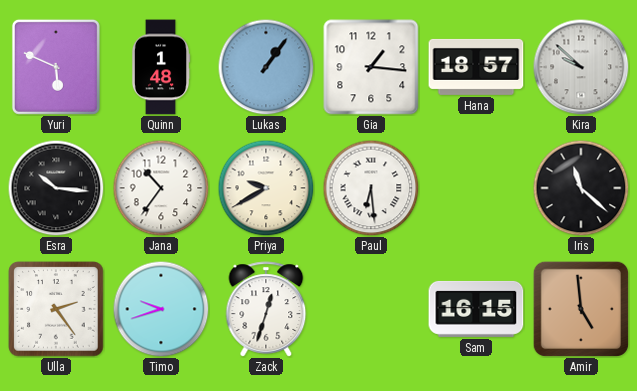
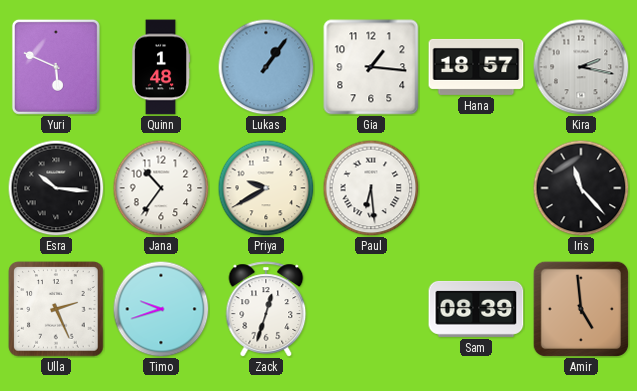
Kira: 9:52 -> 2:17 (581, 67)
Iris: 11:22 -> 11:23 (581, 188)
Ulla: 2:24 -> 2:26 (56, 309)
Sam: 16:15 -> 08:39 (476, 309)
